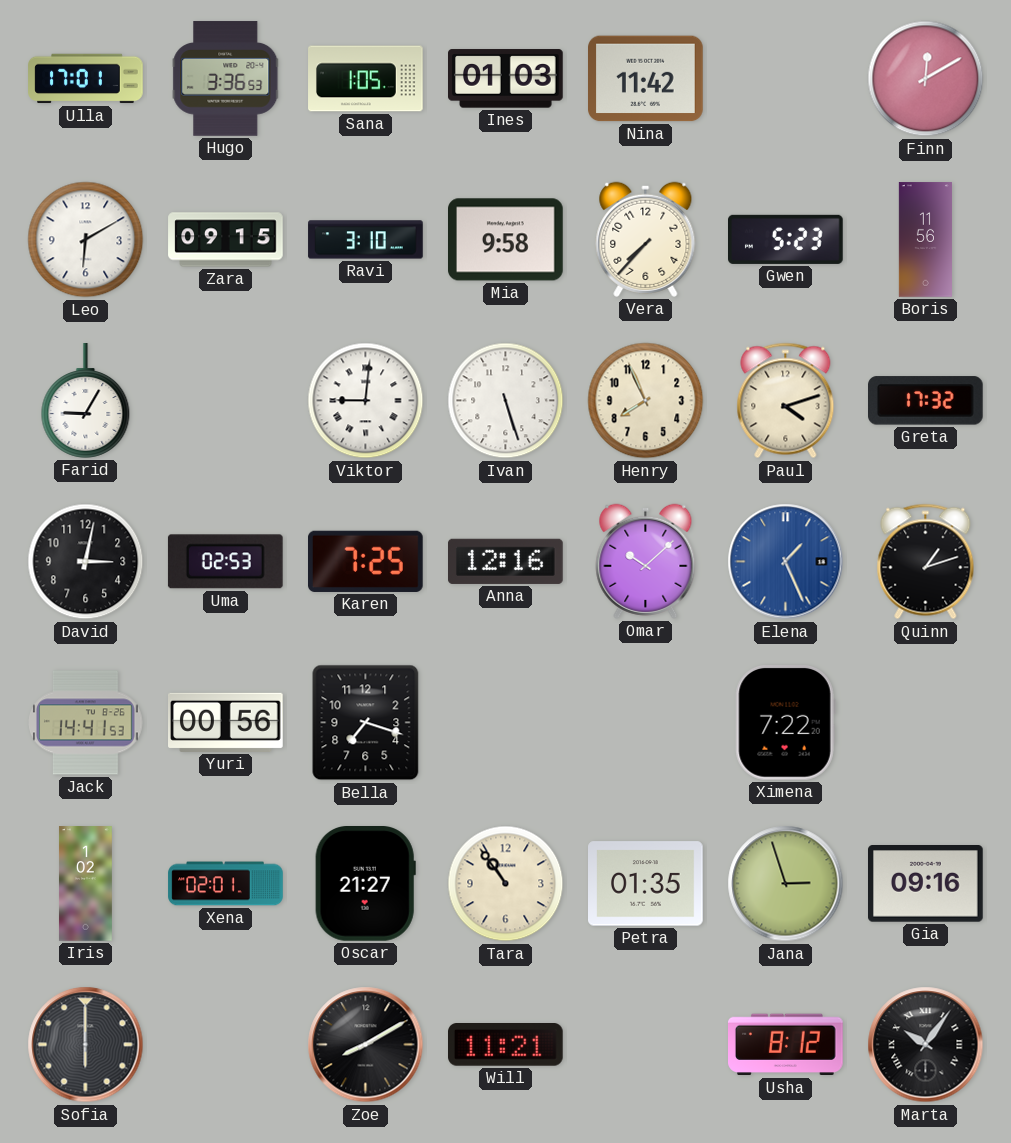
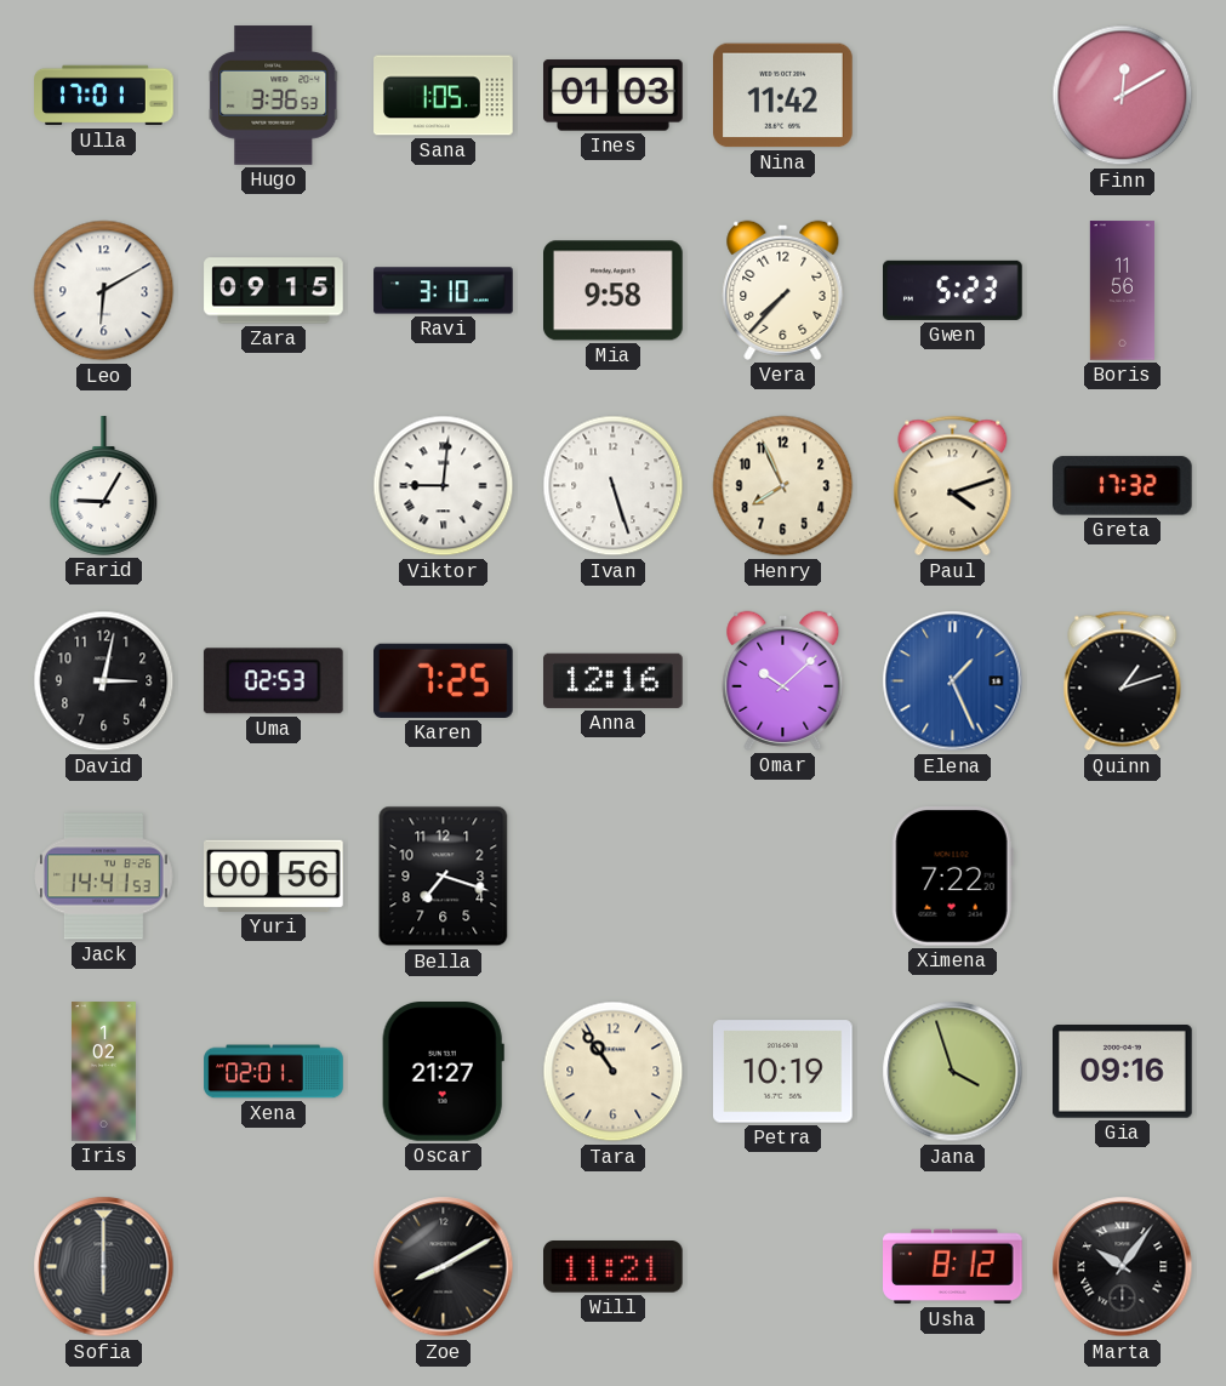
Petra: 01:35 -> 10:19 (783, 1072)
Jana: 2:57 -> 3:57 (953, 1072)
